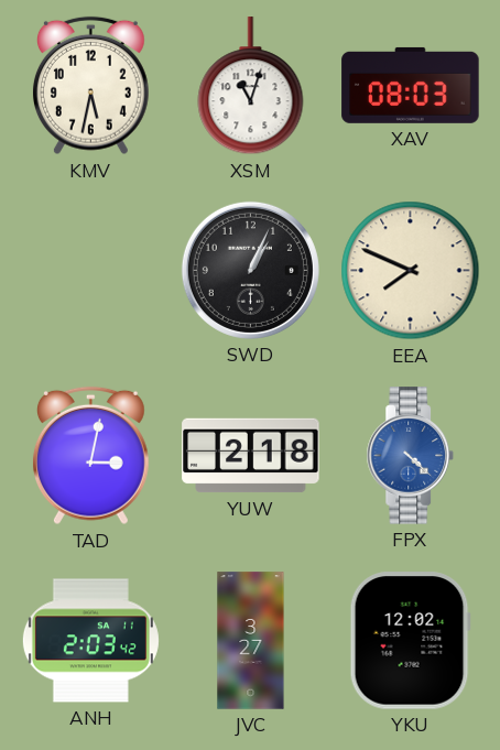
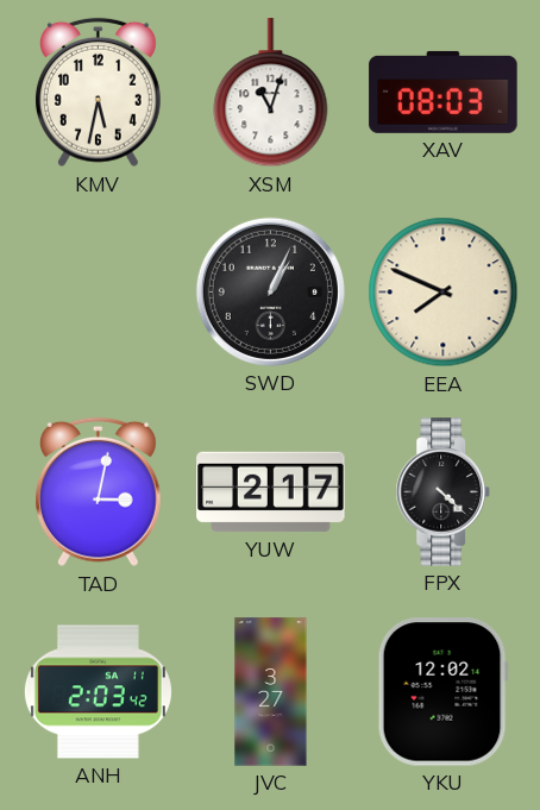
YUW: 2:18 -> 2:17 (271, 492)
FPX dial: blue -> black (444, 492)
